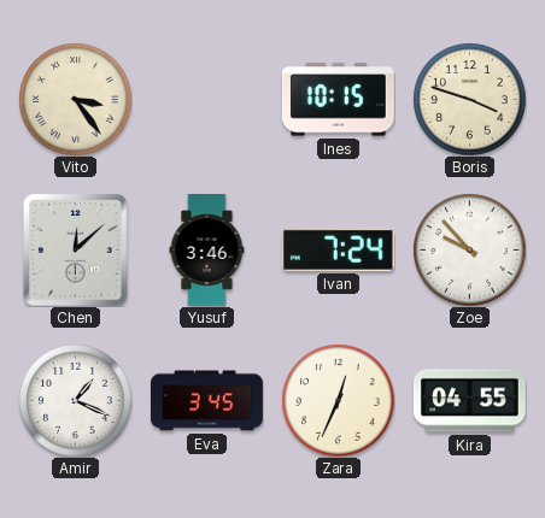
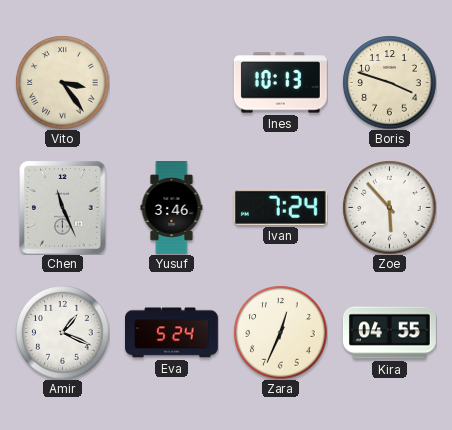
Ines: 10:15 -> 10:13 (280, 83)
Chen: 12:08 -> 11:26 (63, 207)
Zoe: 9:53 -> 5:53 (389, 207)
Eva: 3:45 -> 5:24 (172, 333)
